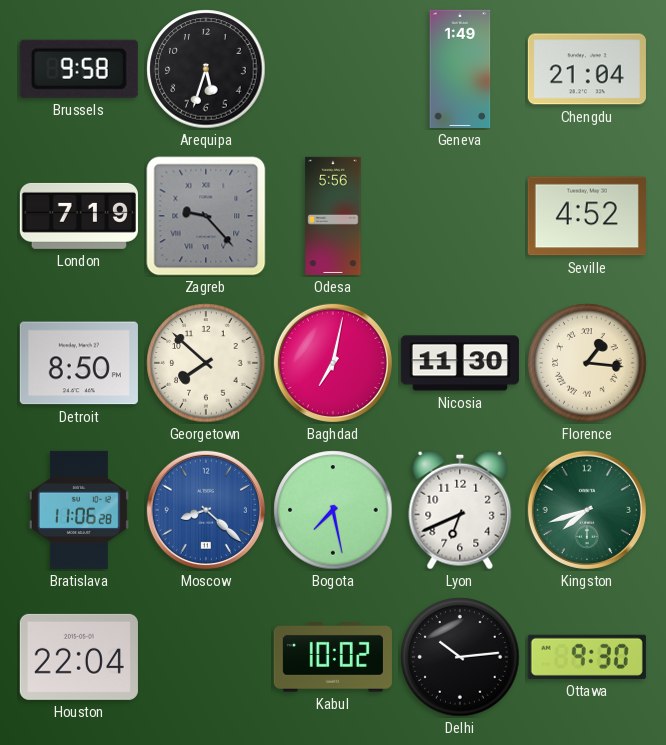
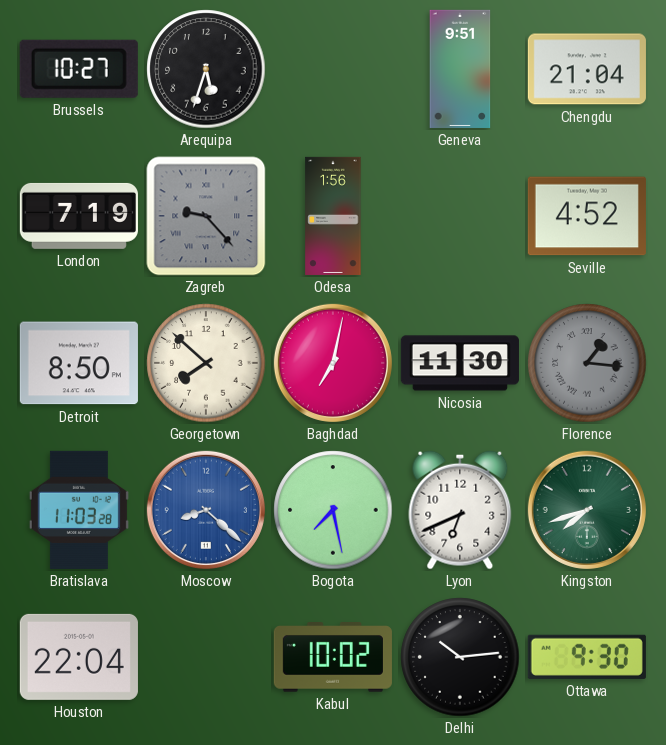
Brussels: 9:58 -> 10:27 (79, 69)
Geneva: 1:49 -> 9:51 (460, 69)
Odesa: 5:56 -> 1:56 (333, 216)
Florence dial: cream -> grey (587, 363)
Bratislava: 11:06 -> 11:03 (79, 510)
